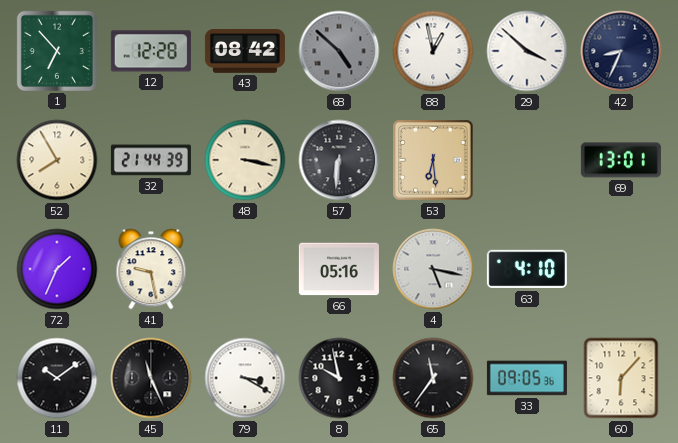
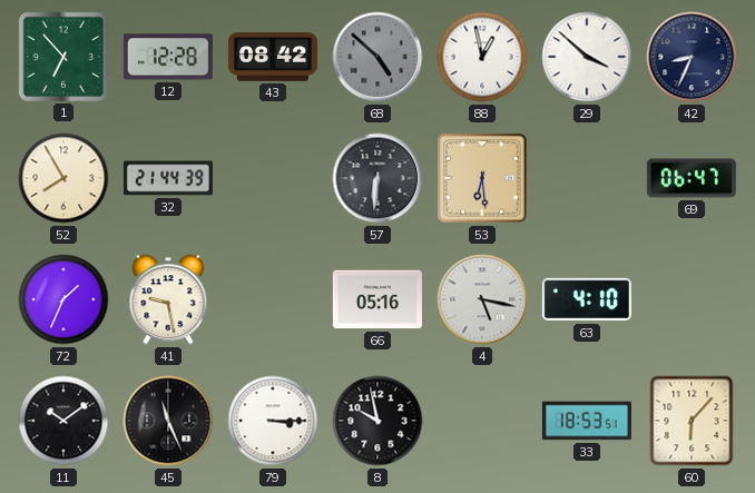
48: 3:17 -> none (245, 160)
69: 13:01 -> 06:47 (692, 178)
79: 3:20 -> 3:15 (273, 421)
65: 11:36 -> none (433, 378)
33: 09:05 -> 18:53 (587, 421)
